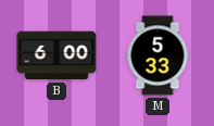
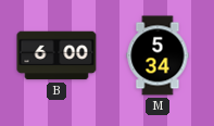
M: 5:33 -> 5:34 (158, 55)
